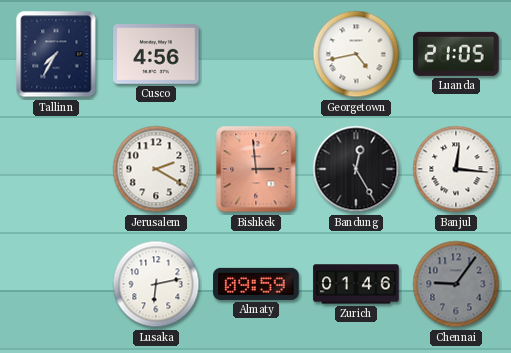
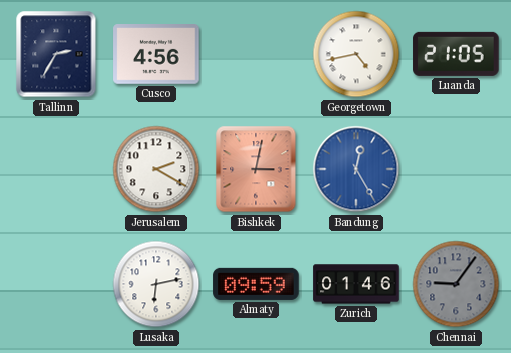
Tallinn: 7:35 -> 2:35 (56, 54)
Bishkek: 2:59 -> 3:02 (256, 169)
Bandung dial: black -> blue (356, 169)
Banjul: 12:16 -> none (456, 169)
